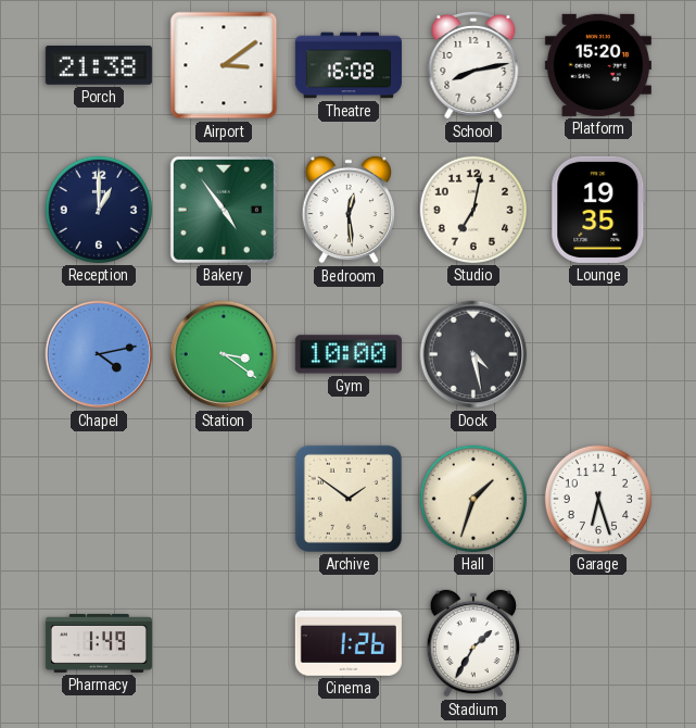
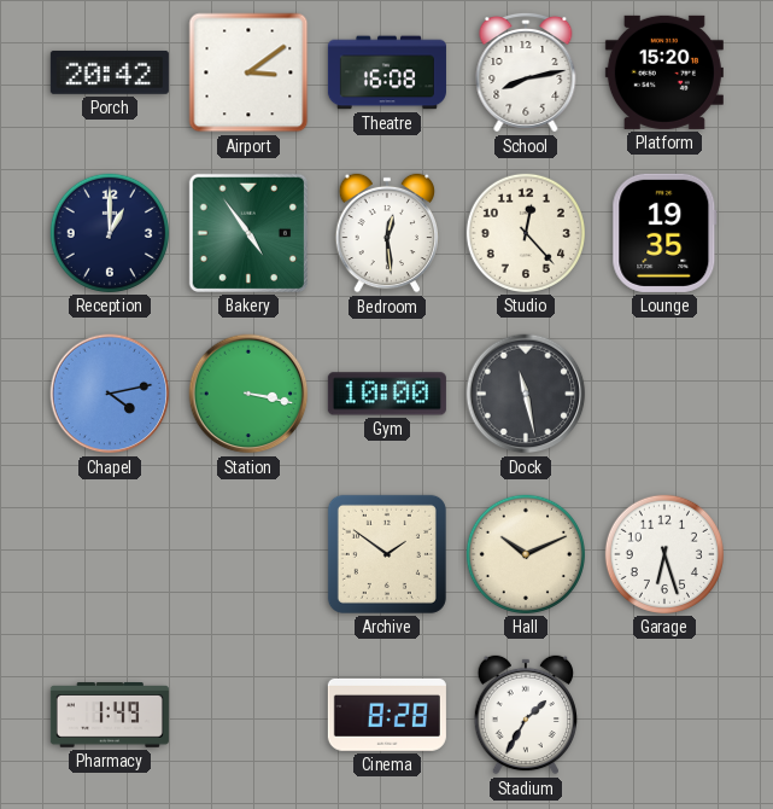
Porch: 21:38 -> 20:42 (110, 72)
Studio: 7:02 -> 12:23 (526, 233)
Station: 3:21 -> 3:17 (248, 394)
Dock: 4:28 -> 11:28 (526, 394)
Hall: 1:33 -> 10:11 (526, 554)
Cinema: 1:26 -> 8:28 (387, 715)
